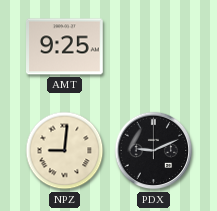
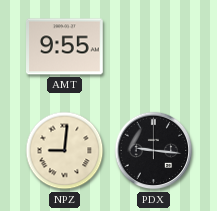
AMT: 9:25 -> 9:55 (65, 47)
PDX: 9:11 -> 9:16 (154, 151)
